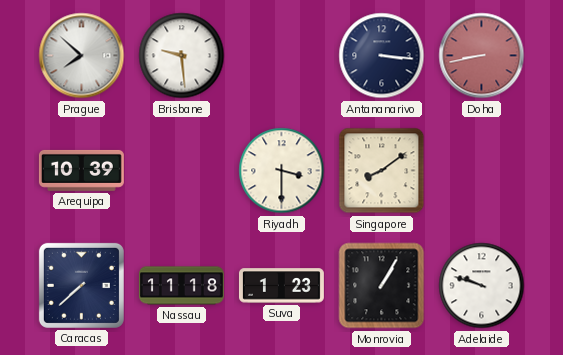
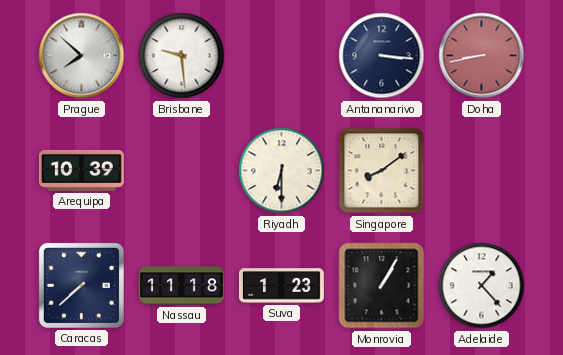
Riyadh: 3:30 -> 6:30 (282, 171)
Adelaide: 9:48 -> 1:23 (482, 286)
